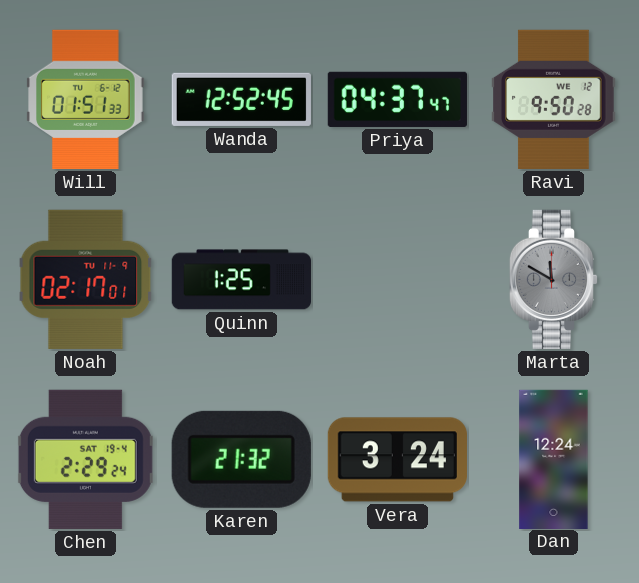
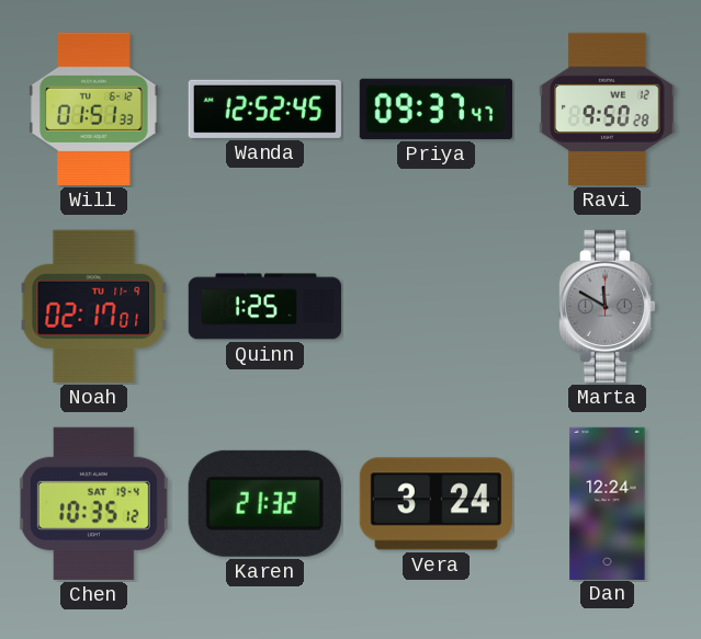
Priya: 04:37 -> 09:37 (436, 109)
Chen: 2:29 -> 10:35 (93, 503)
